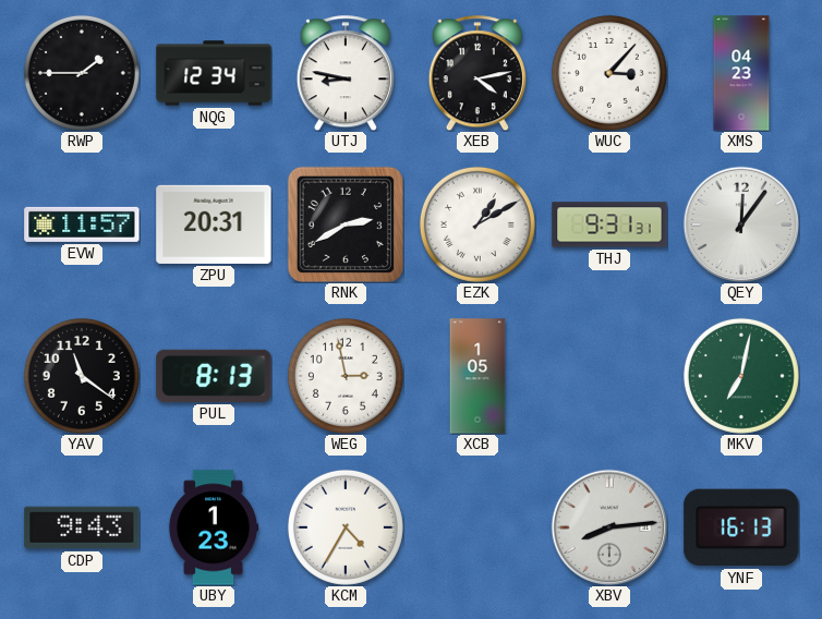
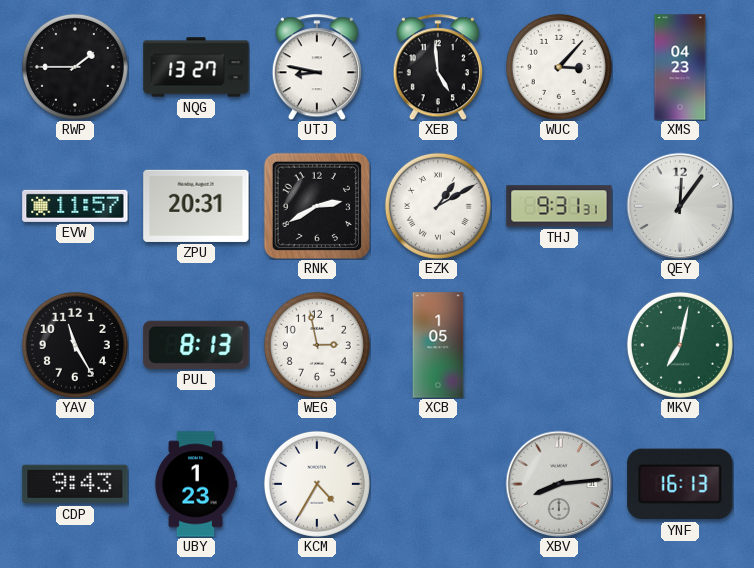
NQG: 12:34 -> 13:27 (196, 67)
XEB: 4:13 -> 4:59 (438, 67)
YAV: 11:21 -> 11:25 (75, 345)
